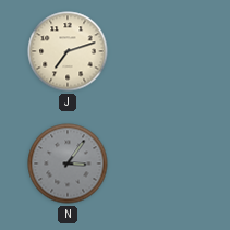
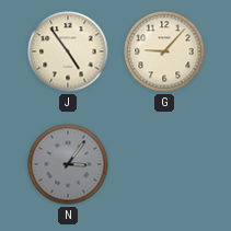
J: 7:12 -> 4:54 (68, 51)
G: none -> 9:07 (164, 51)
